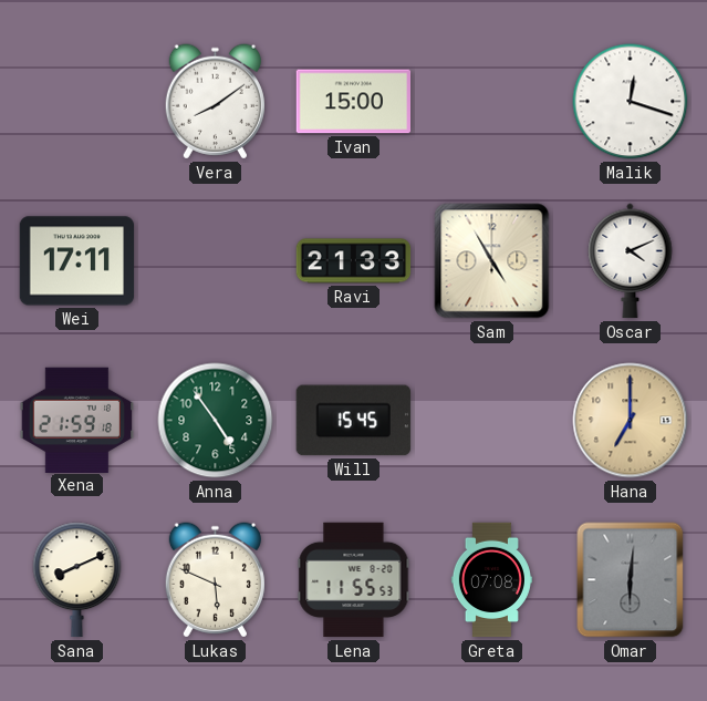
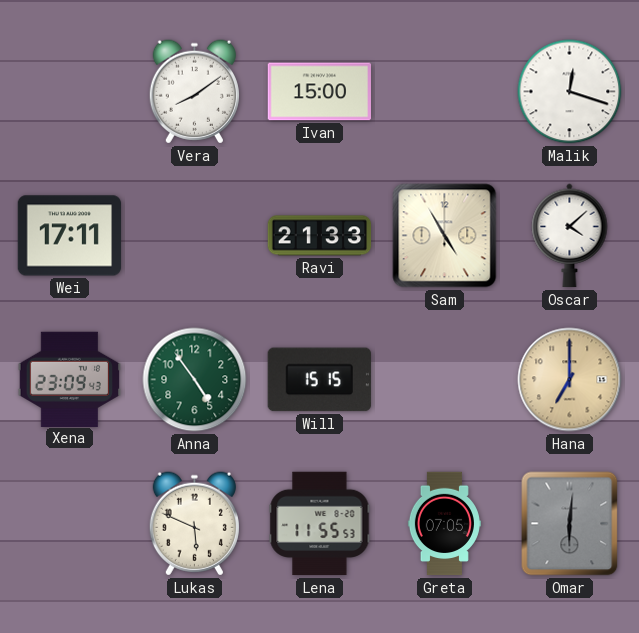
Oscar: 4:11 -> 4:08 (570, 236)
Xena: 21:59 -> 23:09 (69, 379)
Will: 15:45 -> 15:15 (319, 380)
Sana: 8:11 -> none (77, 580)
Greta: 07:08 -> 07:05 (444, 524)
